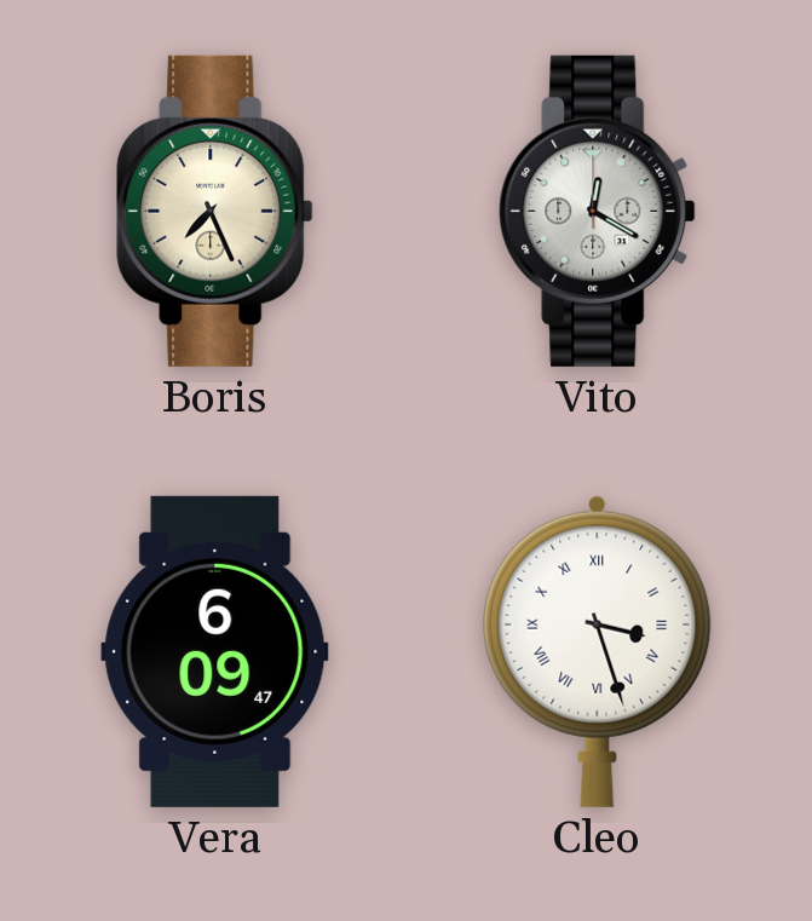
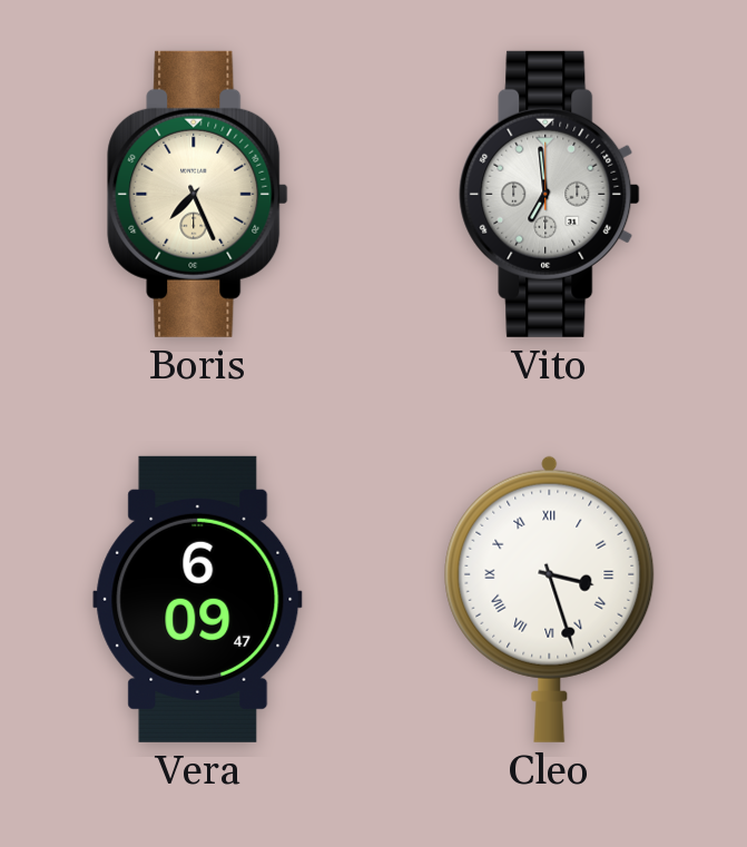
Vito: 12:20 -> 6:59 (550, 194)
